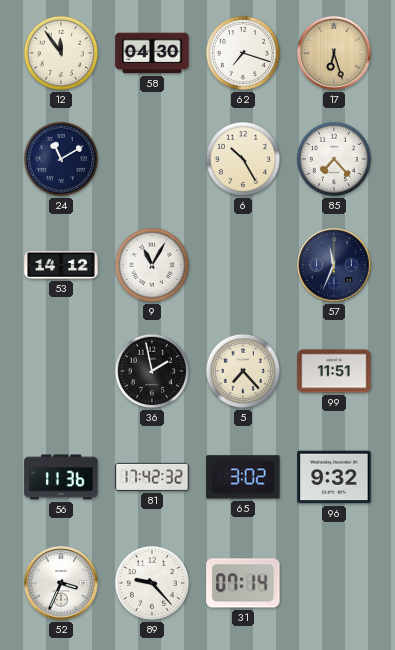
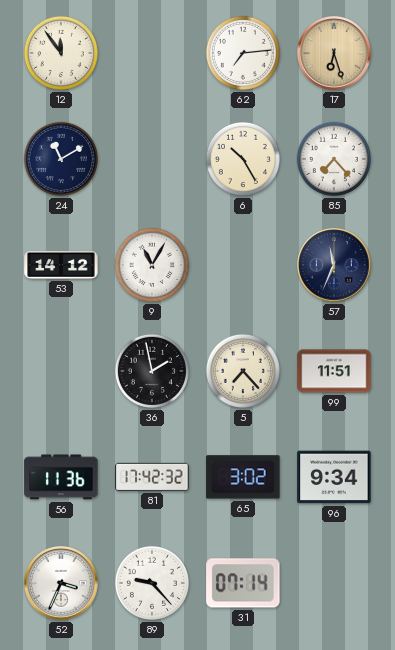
58: 04:30 -> none (152, 53)
62: 7:18 -> 7:14 (243, 53)
96: 9:32 -> 9:34 (334, 477)
